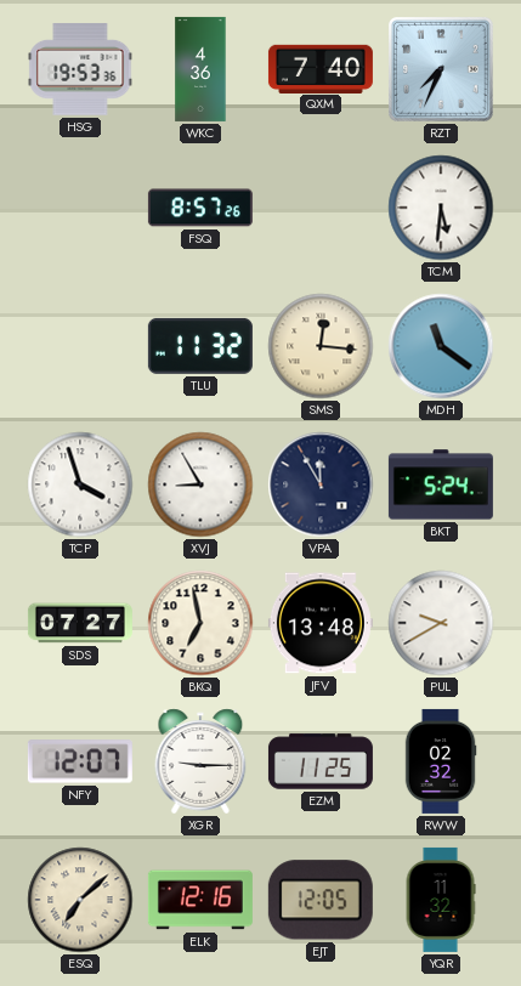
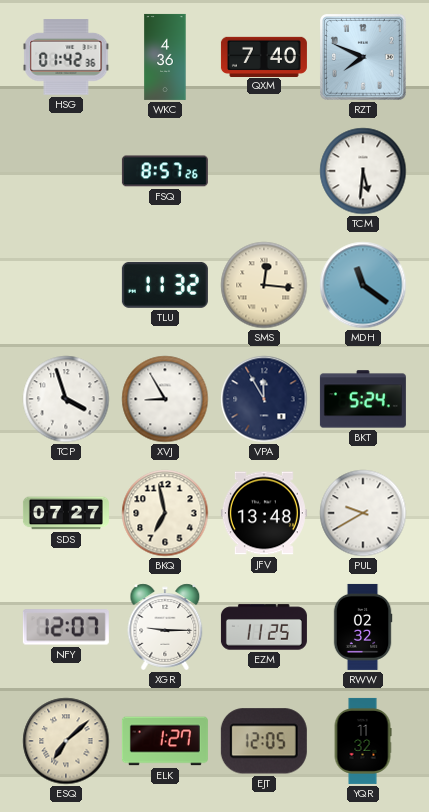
HSG: 19:53 -> 01:42 (66, 57)
RZT: 7:34 -> 7:49 (364, 58)
ELK: 12:16 -> 1:27 (165, 741)
